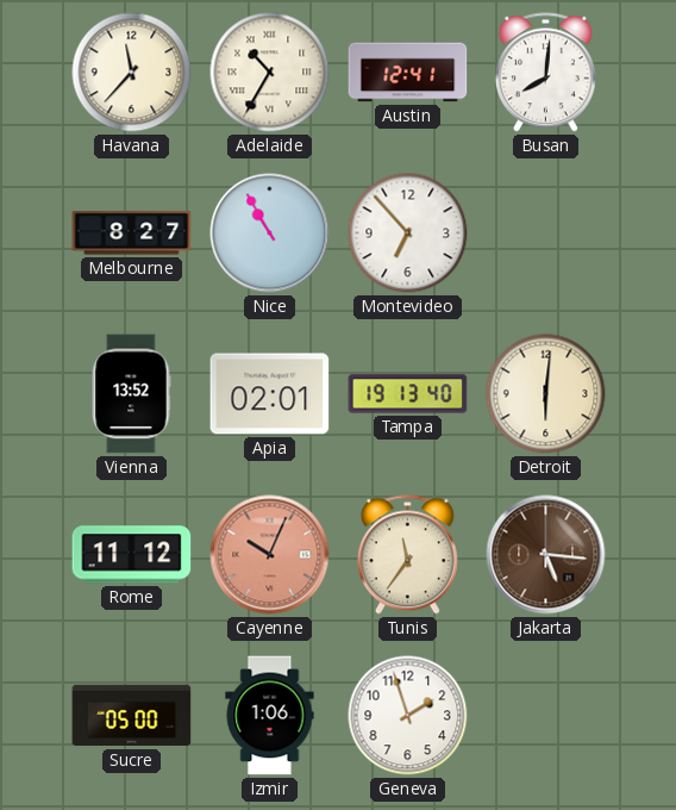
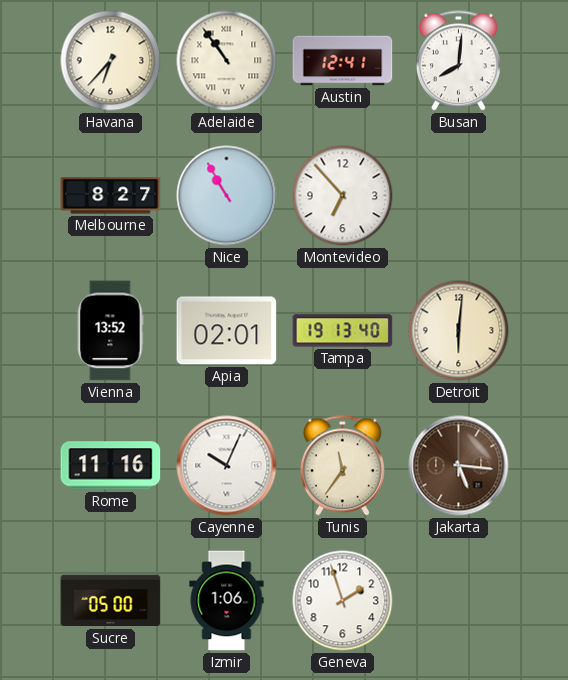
Havana: 11:37 -> 6:37 (111, 61)
Adelaide: 10:35 -> 10:54 (227, 61)
Rome: 11:12 -> 11:16 (111, 466)
Cayenne dial: salmon -> white (227, 466)
